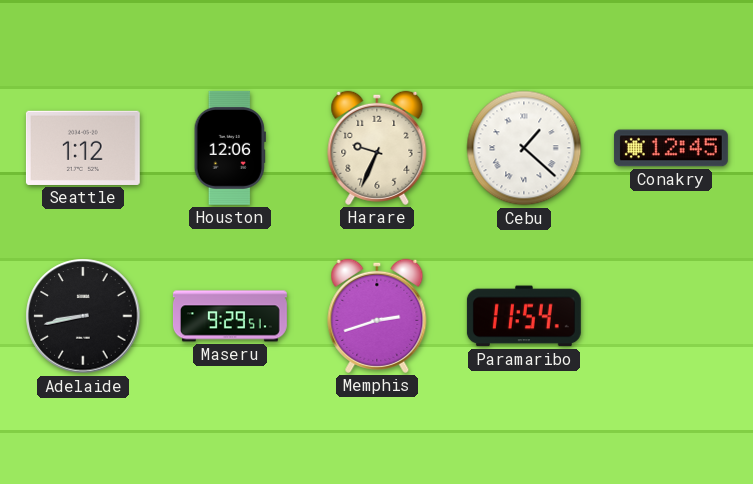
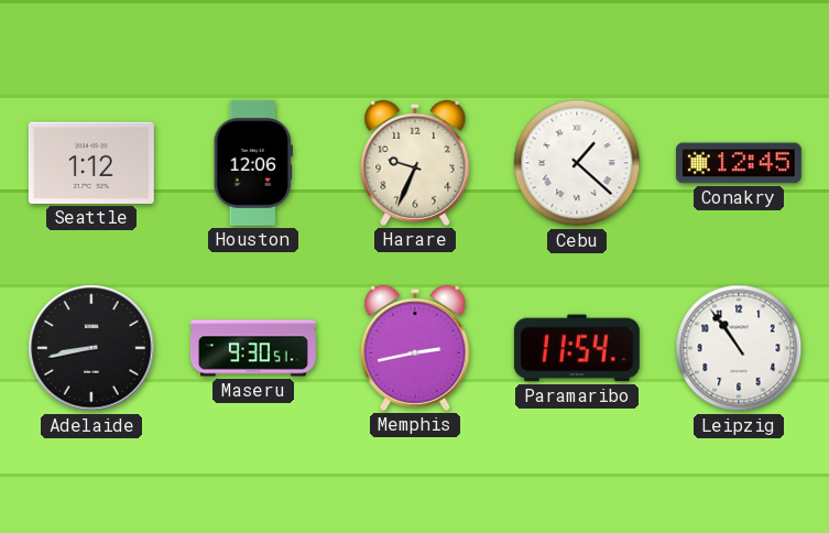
Maseru: 9:29 -> 9:30 (253, 348)
Memphis: 2:42 -> 2:43 (415, 348)
Leipzig: none -> 10:54 (739, 348)
